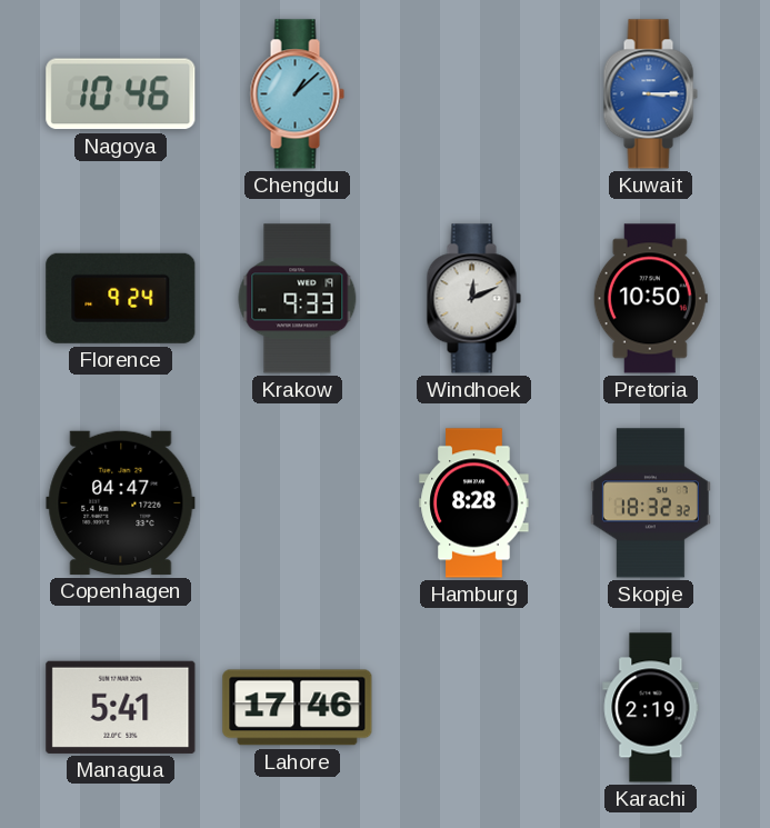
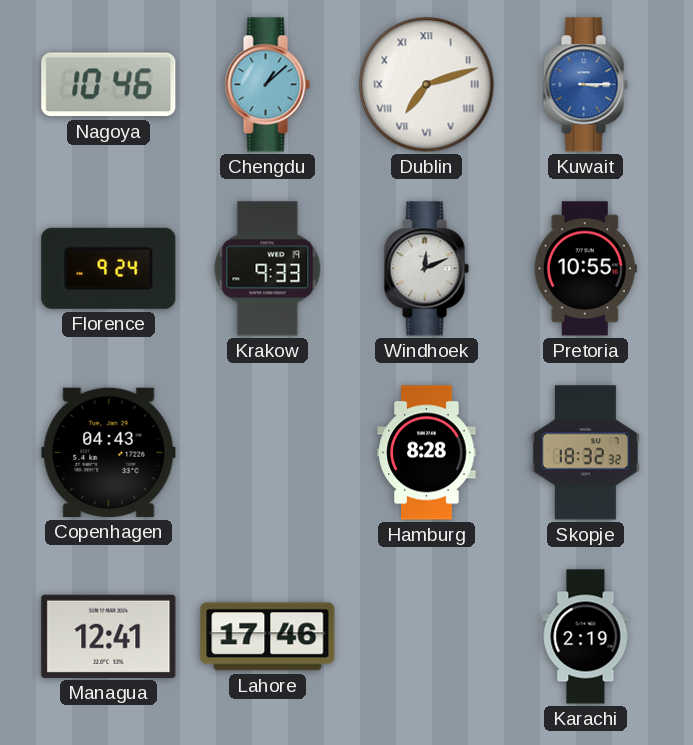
Dublin: none -> 7:12 (427, 85)
Pretoria: 10:50 -> 10:55 (585, 269)
Copenhagen: 04:47 -> 04:43 (109, 452)
Managua: 5:41 -> 12:41 (109, 636)
